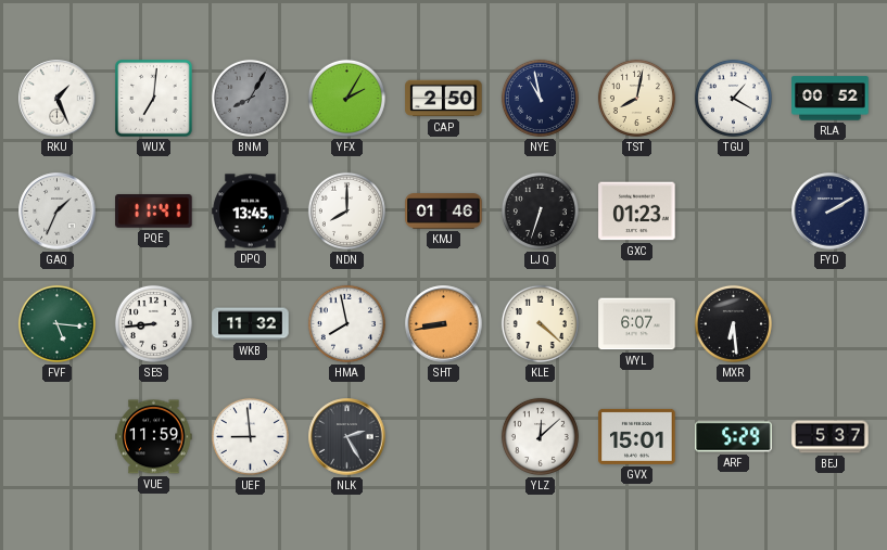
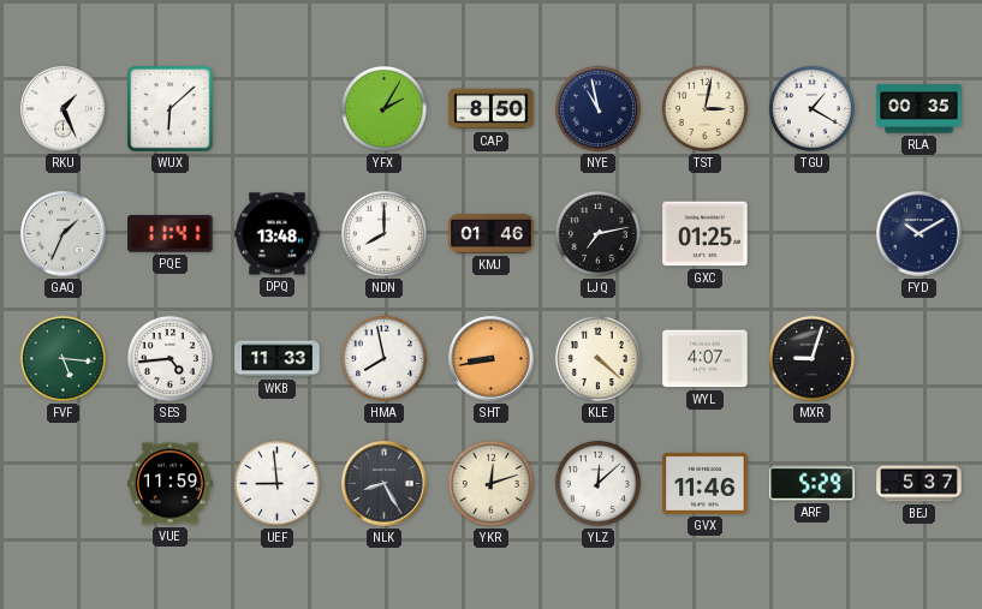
WUX: 7:01 -> 6:08 (171, 109)
BNM: 8:05 -> none (250, 98)
CAP: 2:50 -> 8:50 (492, 109)
TST: 8:02 -> 3:02 (704, 108)
RLA: 00:52 -> 00:35 (919, 109)
DPQ: 13:45 -> 13:48 (278, 234)
LJQ: 6:33 -> 7:13 (597, 233)
GXC: 01:23 -> 01:25 (706, 234)
FYD: 2:10 -> 10:10 (919, 234)
SES: 8:44 -> 4:44 (169, 358)
WKB: 11:32 -> 11:33 (278, 359)
WYL: 6:07 -> 4:07 (706, 359)
MXR: 6:29 -> 9:03 (811, 358)
NLK: 2:25 -> 8:25 (385, 484)
YKR: none -> 12:12 (490, 483)
GVX: 15:01 -> 11:46 (706, 483)
